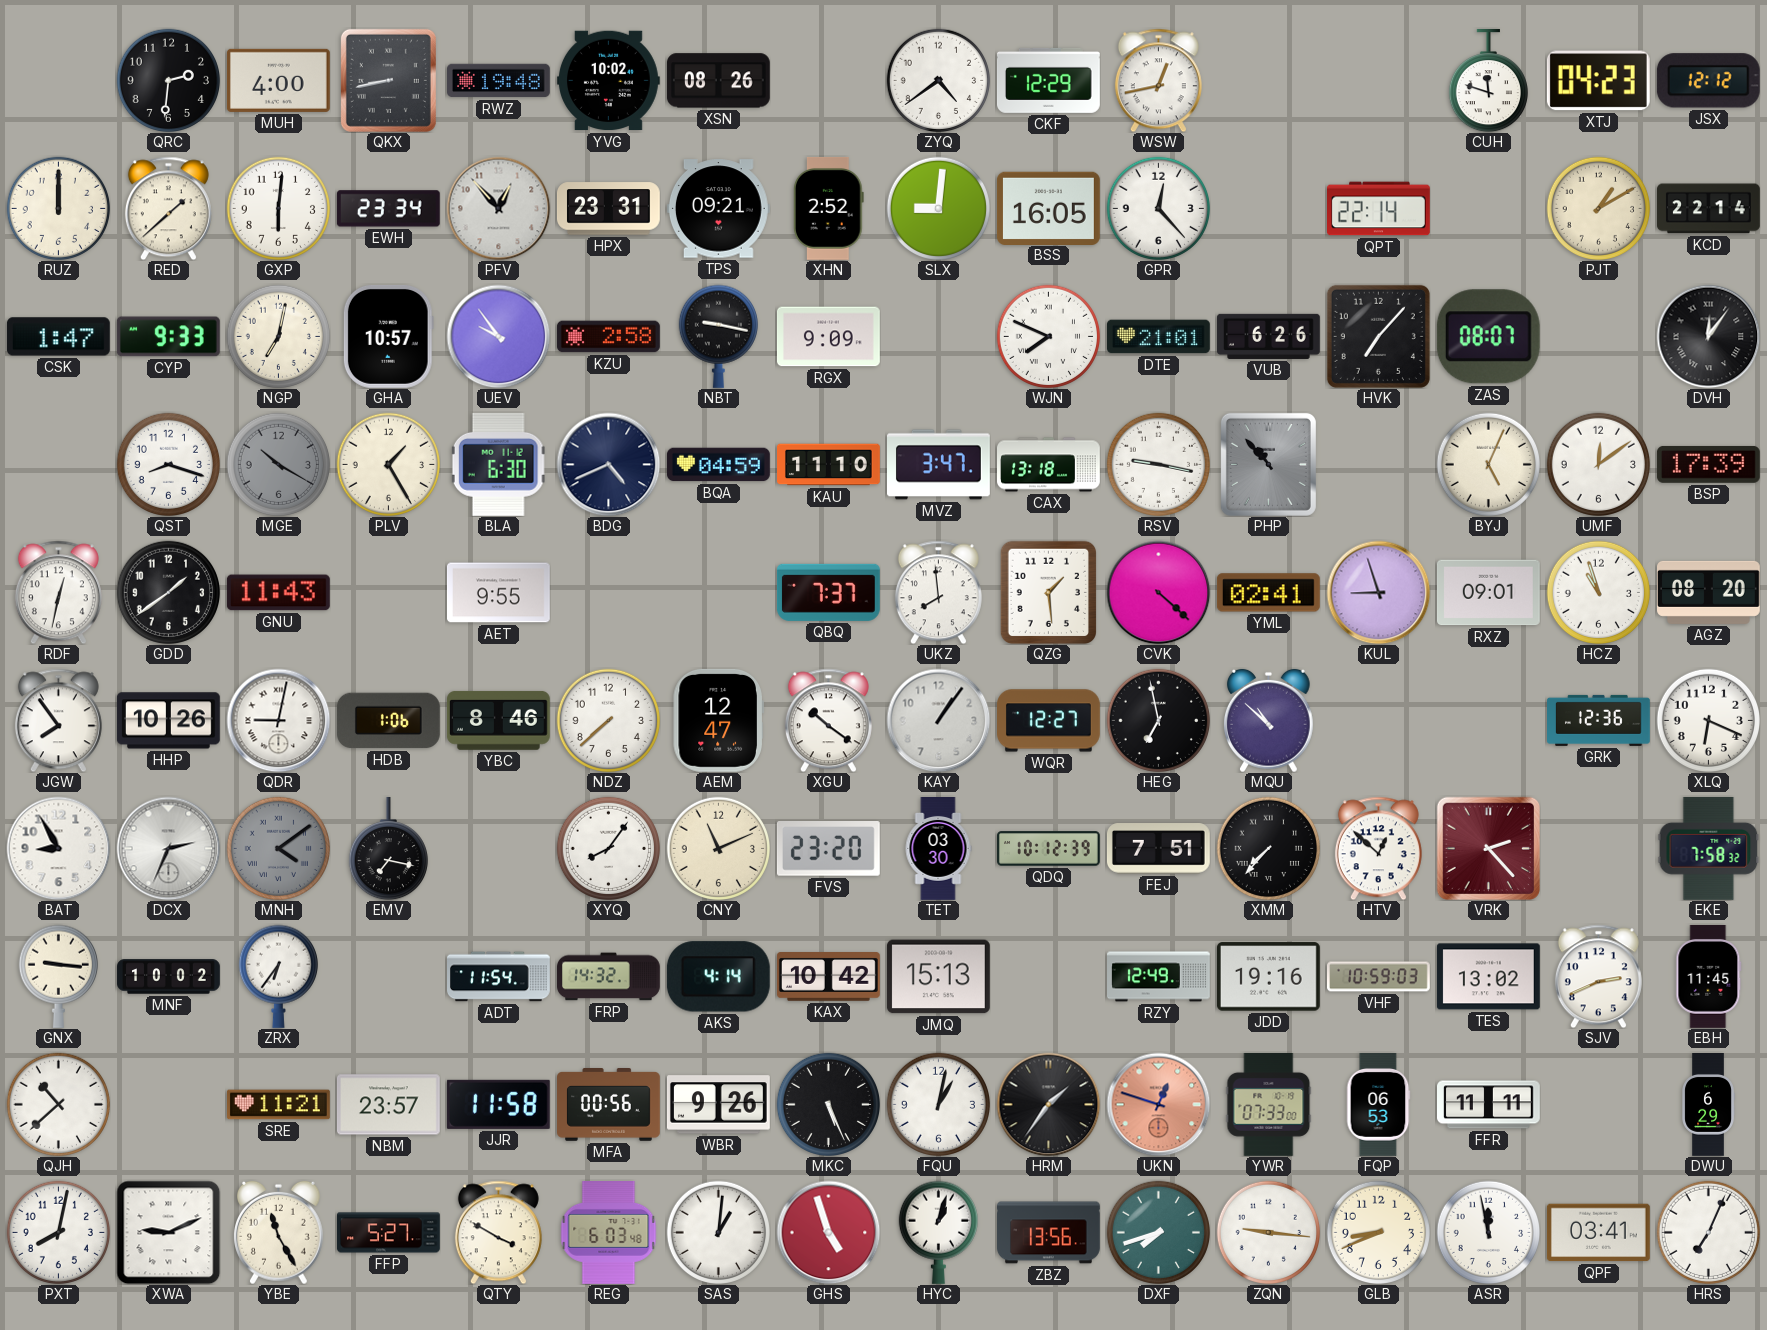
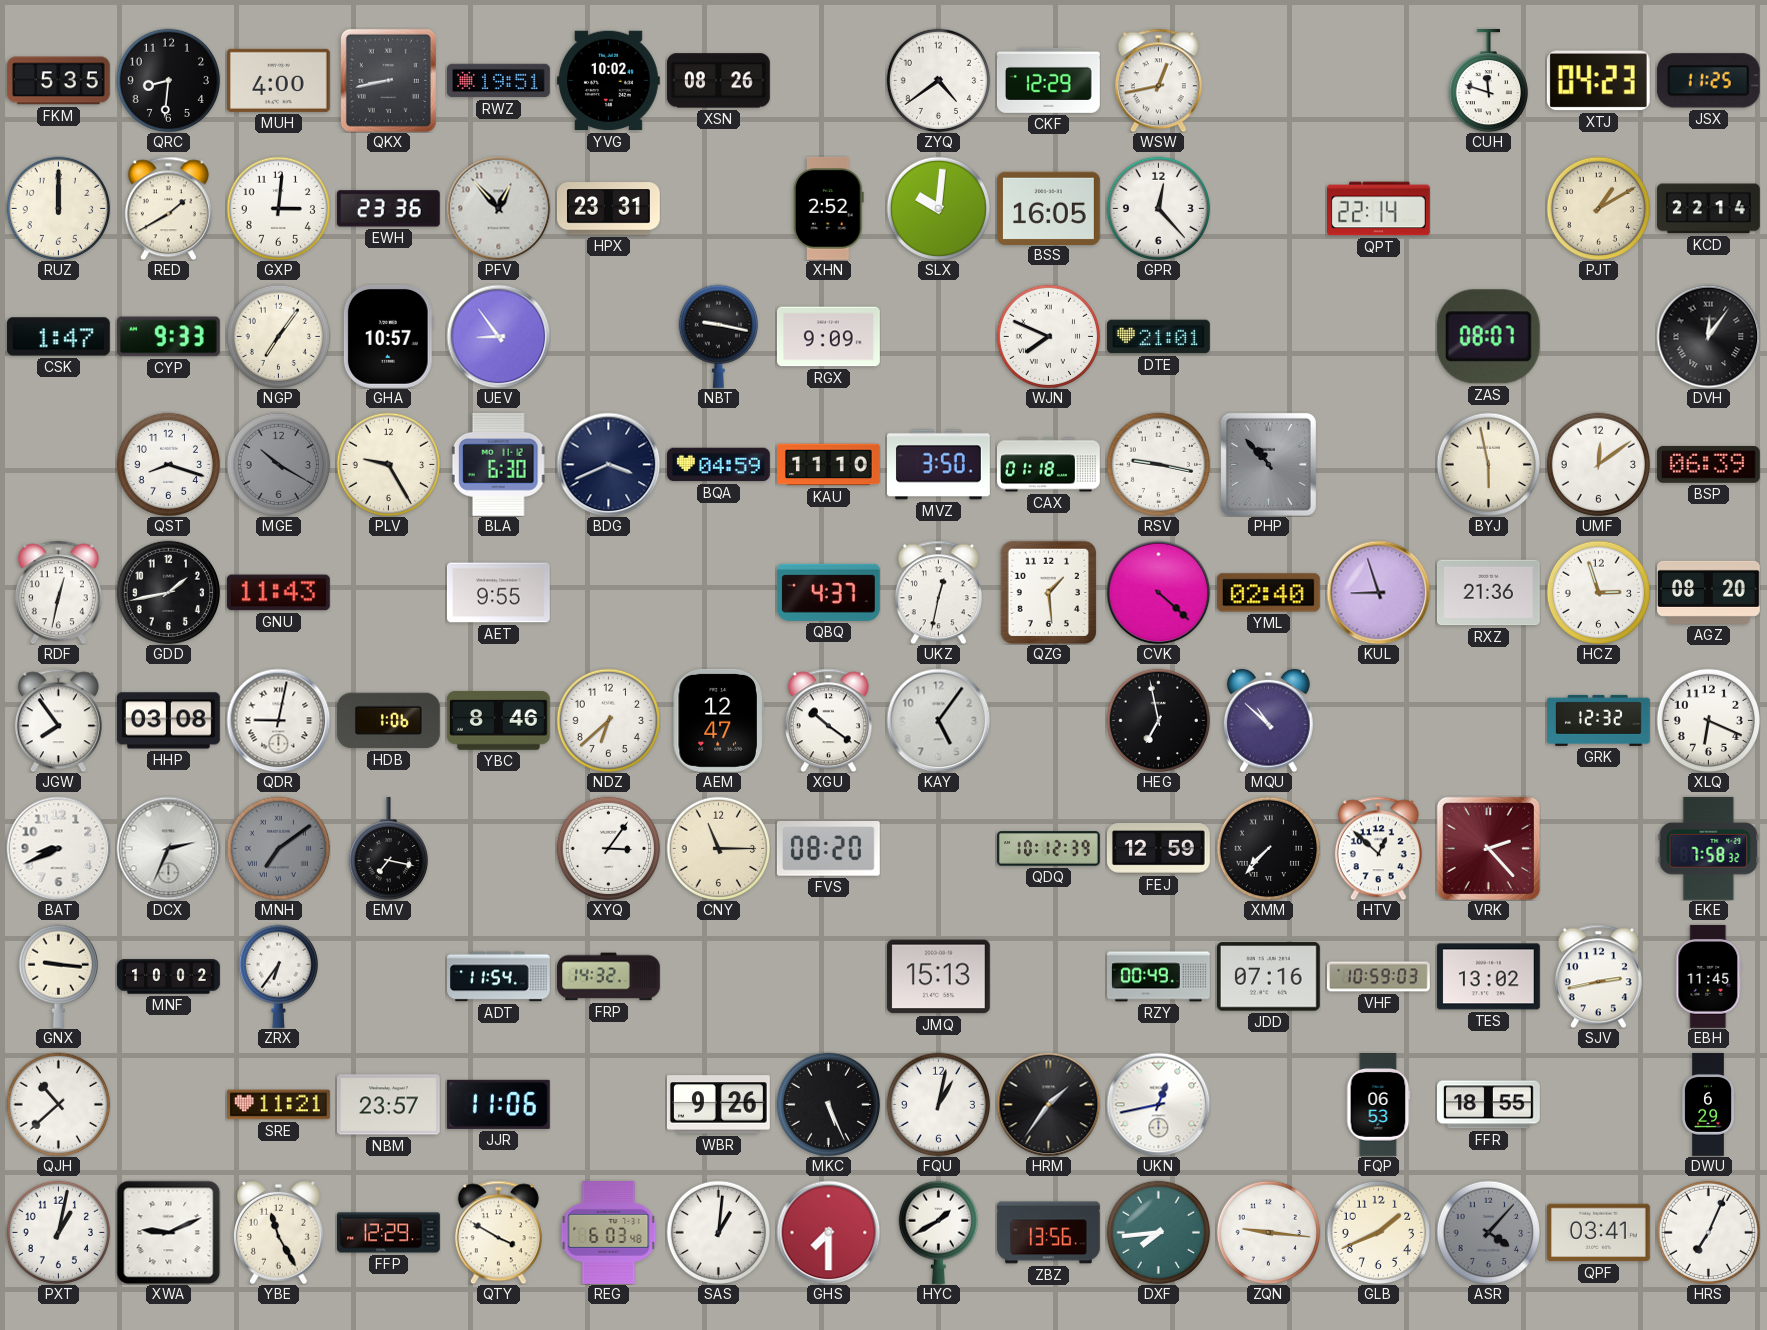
FKM: none -> 5:35 (58, 81)
QRC: 2:31 -> 8:31 (168, 80)
RWZ: 19:48 -> 19:51 (499, 81)
JSX: 12:12 -> 11:25 (1708, 81)
RED: 1:38 -> 1:40 (168, 208)
GXP: 6:01 -> 3:01 (278, 208)
EWH: 23:34 -> 23:36 (388, 209)
TPS: 09:21 -> none (718, 209)
SLX: 9:01 -> 10:01 (938, 208)
NGP: 7:02 -> 7:06 (278, 336)
UEV: 9:54 -> 8:54 (498, 336)
KZU: 2:58 -> none (608, 337)
VUB: 6:26 -> none (1269, 336)
HVK: 7:07 -> none (1378, 336)
PLV: 1:25 -> 9:25 (388, 464)
BDG: 4:41 -> 3:41 (608, 464)
MVZ: 3:47 -> 3:50 (939, 465)
CAX: 13:18 -> 01:18 (1049, 465)
BYJ: 5:04 -> 5:58 (1488, 464)
BSP: 17:39 -> 06:39 (1708, 464)
GDD: 1:39 -> 1:43 (168, 592)
QBQ: 7:37 -> 4:37 (828, 592)
UKZ: 7:59 -> 12:32 (938, 592)
YML: 02:41 -> 02:40 (1268, 593)
RXZ: 09:01 -> 21:36 (1488, 593)
HCZ: 10:57 -> 2:57 (1598, 592)
HHP: 10:26 -> 03:08 (168, 721)
NDZ: 7:38 -> 6:38 (608, 720)
KAY: 1:06 -> 5:06 (938, 720)
WQR: 12:27 -> none (1049, 721)
GRK: 12:36 -> 12:32 (1599, 720)
BAT: 8:55 -> 8:41 (58, 848)
MNH: 4:09 -> 7:09 (278, 848)
XYQ: 8:06 -> 3:06 (608, 848)
CNY: 11:11 -> 11:15 (718, 848)
FVS: 23:20 -> 08:20 (828, 849)
TET: 03:30 -> none (938, 849)
FEJ: 7:51 -> 12:59 (1158, 849)
AKS: 4:14 -> none (718, 977)
KAX: 10:42 -> none (829, 977)
RZY: 12:49 -> 00:49 (1159, 977)
JDD: 19:16 -> 07:16 (1268, 977)
SJV: 2:41 -> 2:43 (1598, 976)
JJR: 11:58 -> 11:06 (498, 1104)
MFA: 00:56 -> none (609, 1105)
UKN: 12:48 -> 12:43 (1158, 1104)
UKN dial: salmon -> white (1158, 1104)
YWR: 07:33 -> none (1269, 1105)
FFR: 11:11 -> 18:55 (1489, 1105)
PXT: 8:02 -> 1:02 (58, 1232)
FFP: 5:27 -> 12:29 (389, 1233)
GHS: 4:57 -> 7:30 (828, 1232)
HYC: 1:03 -> 1:40 (938, 1232)
DXF: 7:42 -> 7:44 (1158, 1232)
GLB: 8:41 -> 1:41 (1378, 1232)
ASR: 11:58 -> 4:07 (1488, 1232)
ASR dial: white -> grey (1488, 1232)
